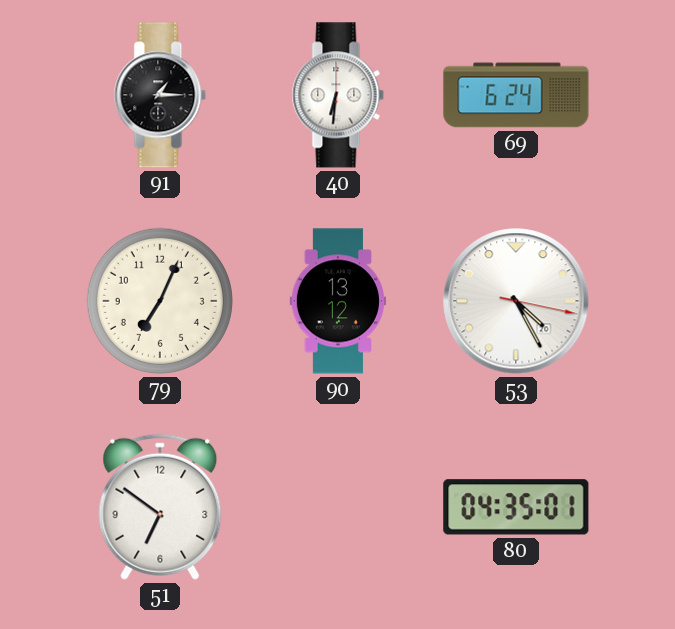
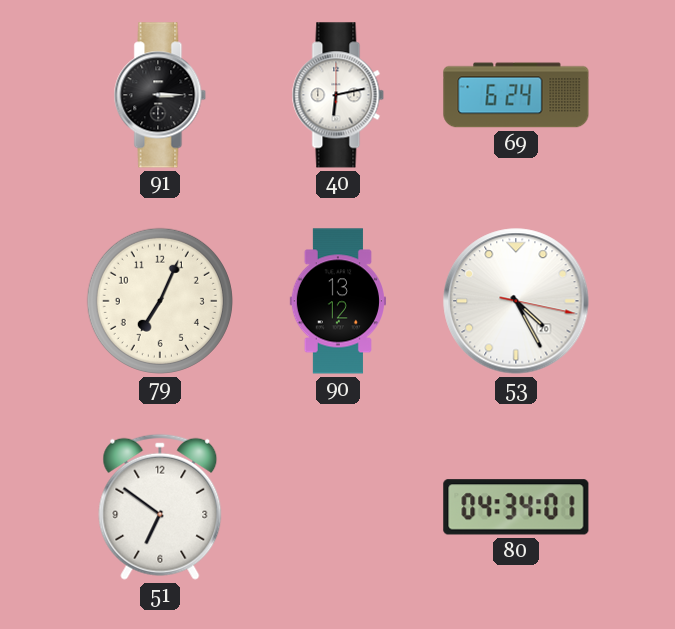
91: 1:15 -> 3:15 (160, 95)
40: 6:31 -> 6:13 (338, 95)
80: 04:35 -> 04:34 (516, 507)
